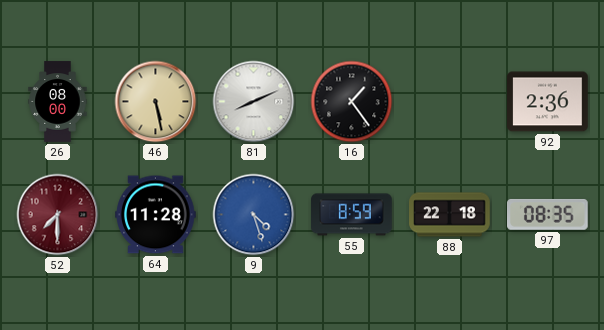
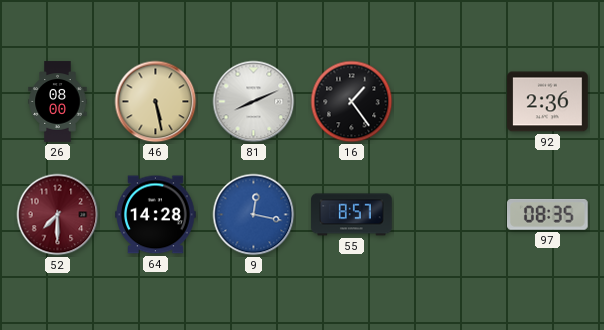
64: 11:28 -> 14:28 (156, 215)
9: 4:27 -> 12:17 (254, 215)
55: 8:59 -> 8:57 (352, 215)
88: 22:18 -> none (450, 215)
